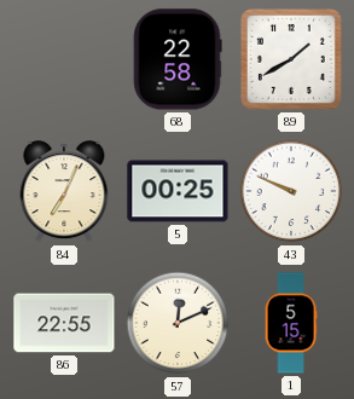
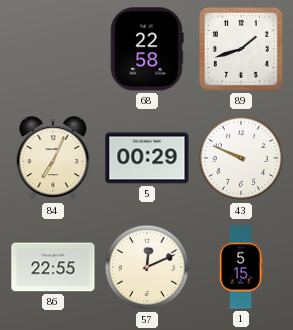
89: 1:40 -> 1:42 (241, 49)
5: 00:25 -> 00:29 (147, 158)
